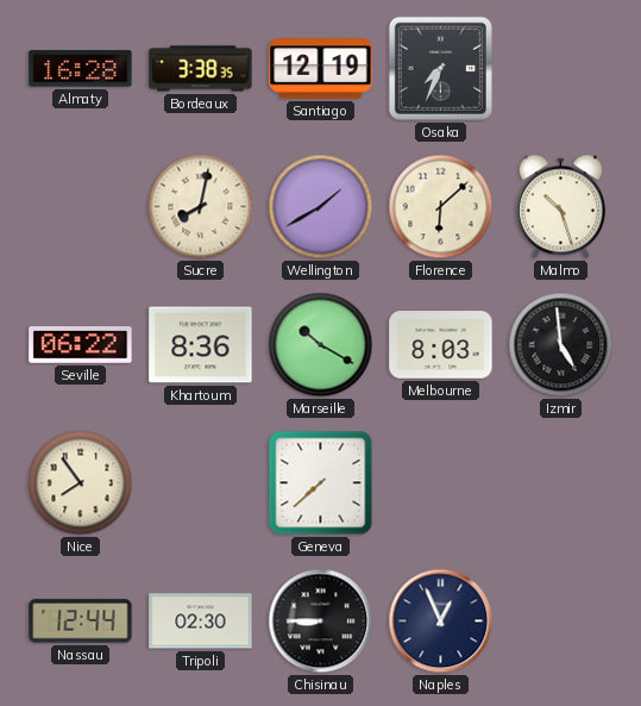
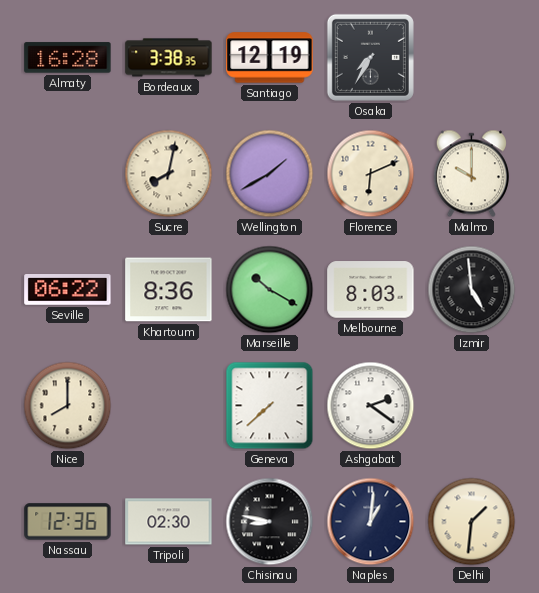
Osaka: 7:34 -> 7:35 (370, 57)
Florence: 6:08 -> 6:11 (371, 174)
Malmo: 10:27 -> 10:00 (471, 174)
Nice: 7:54 -> 8:00 (68, 406)
Ashgabat: none -> 2:21 (371, 406)
Nassau: 12:44 -> 12:36 (68, 522)
Chisinau: 8:45 -> 8:47 (270, 522)
Naples: 12:56 -> 1:01 (371, 522)
Delhi: none -> 1:31 (472, 522)
